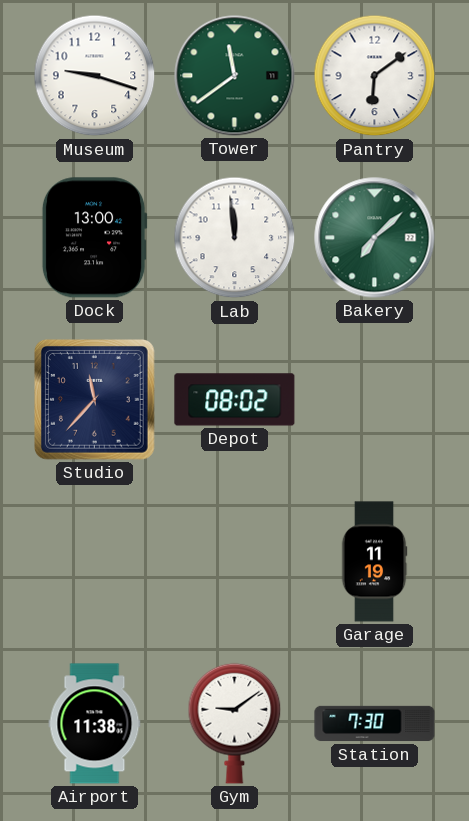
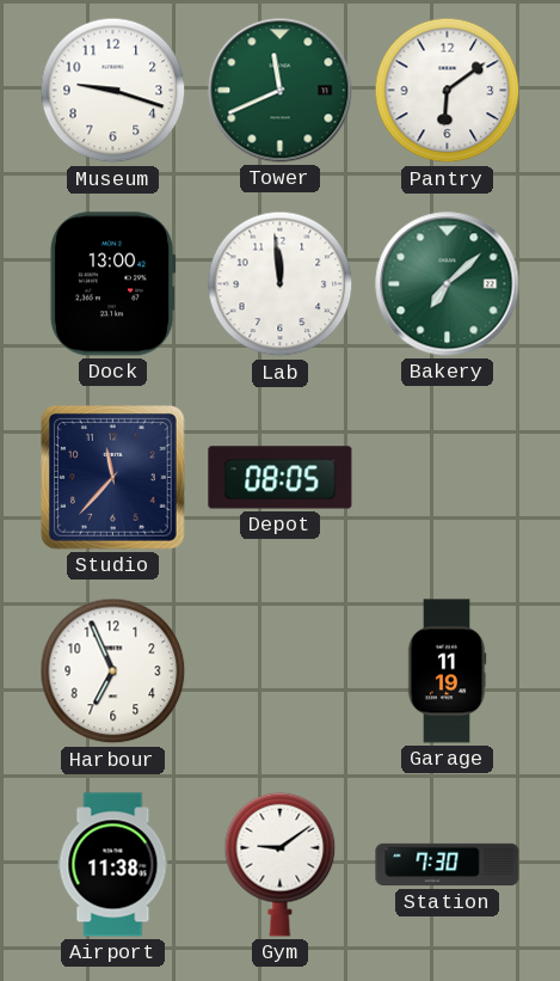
Tower: 11:39 -> 11:41 (281, 91)
Depot: 08:02 -> 08:05 (281, 478)
Harbour: none -> 6:56 (113, 672)
